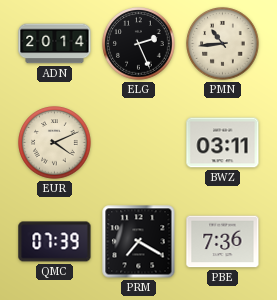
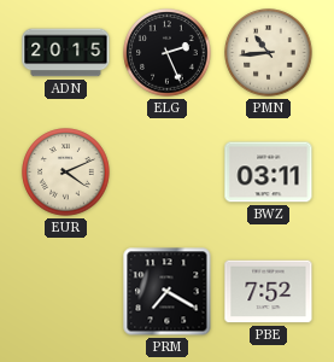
ADN: 20:14 -> 20:15 (66, 53)
QMC: 07:39 -> none (55, 242)
PBE: 7:36 -> 7:52 (269, 292)
